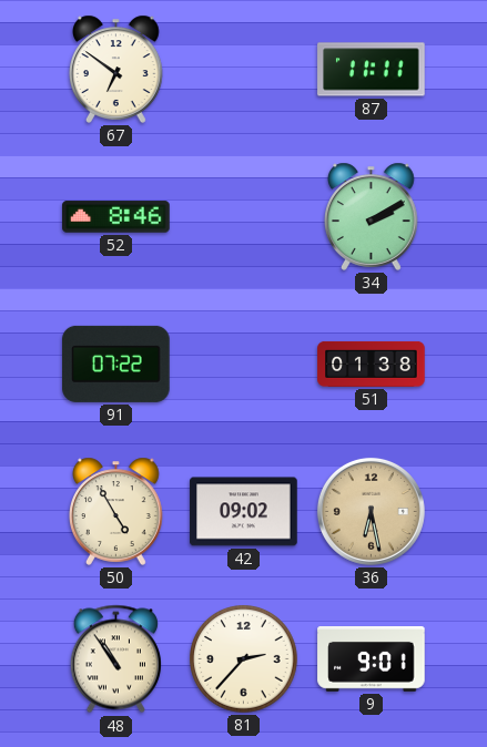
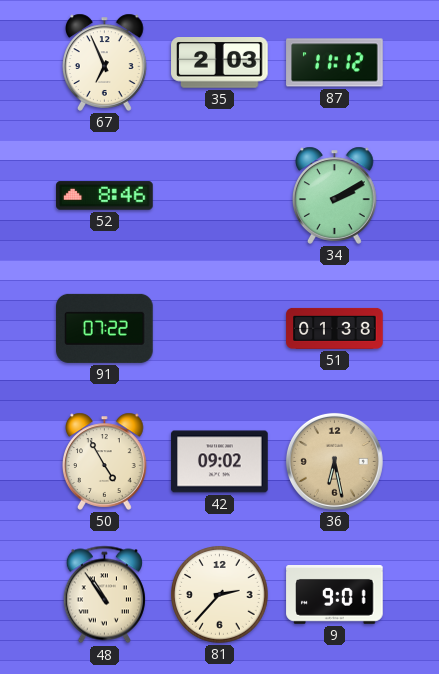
67: 6:51 -> 6:56 (105, 62)
35: none -> 2:03 (220, 63)
87: 11:11 -> 11:12 (335, 63)
